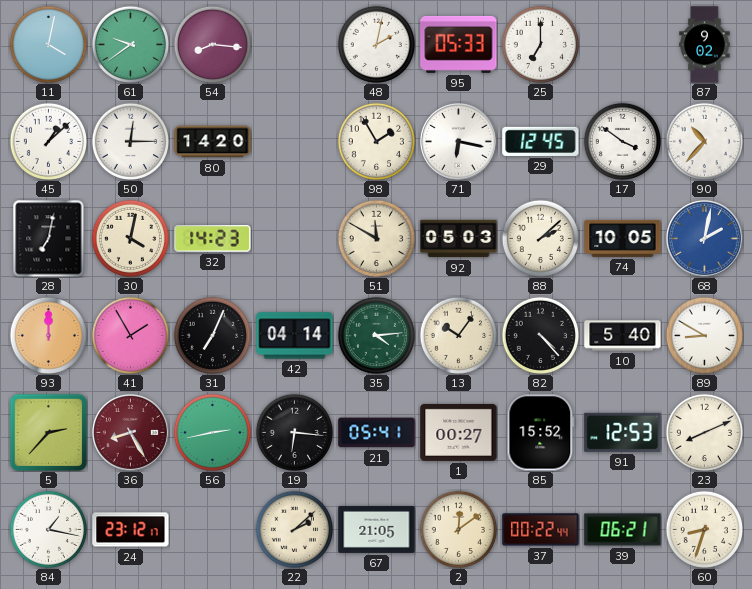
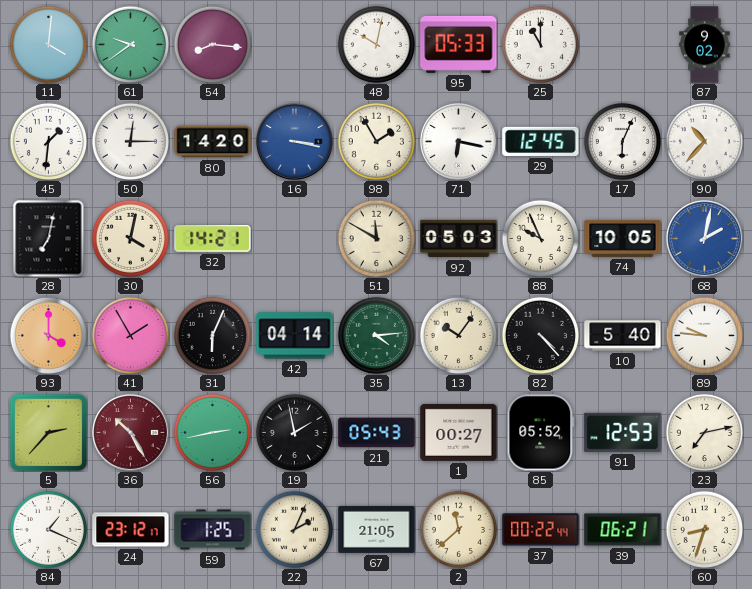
11: 4:02 -> 4:01 (48, 44)
48: 2:02 -> 10:02 (376, 44)
25: 7:00 -> 11:00 (540, 44)
45: 1:08 -> 1:31 (48, 141)
16: none -> 3:17 (294, 141)
17: 3:51 -> 6:04 (622, 141)
32: 14:23 -> 14:21 (213, 239)
88: 2:08 -> 9:56 (540, 238)
93: 12:00 -> 4:00 (48, 335)
31: 7:04 -> 6:04 (212, 335)
89: 8:50 -> 9:46 (704, 335)
36: 8:25 -> 10:25 (130, 432)
19: 6:16 -> 1:58 (294, 432)
21: 05:41 -> 05:43 (377, 433)
85: 15:52 -> 05:52 (541, 433)
23: 8:11 -> 7:13 (704, 432)
84: 1:17 -> 1:19 (48, 529)
59: none -> 1:25 (213, 530)
22: 2:08 -> 2:04 (294, 529)
2: 12:09 -> 11:38 (458, 529)
